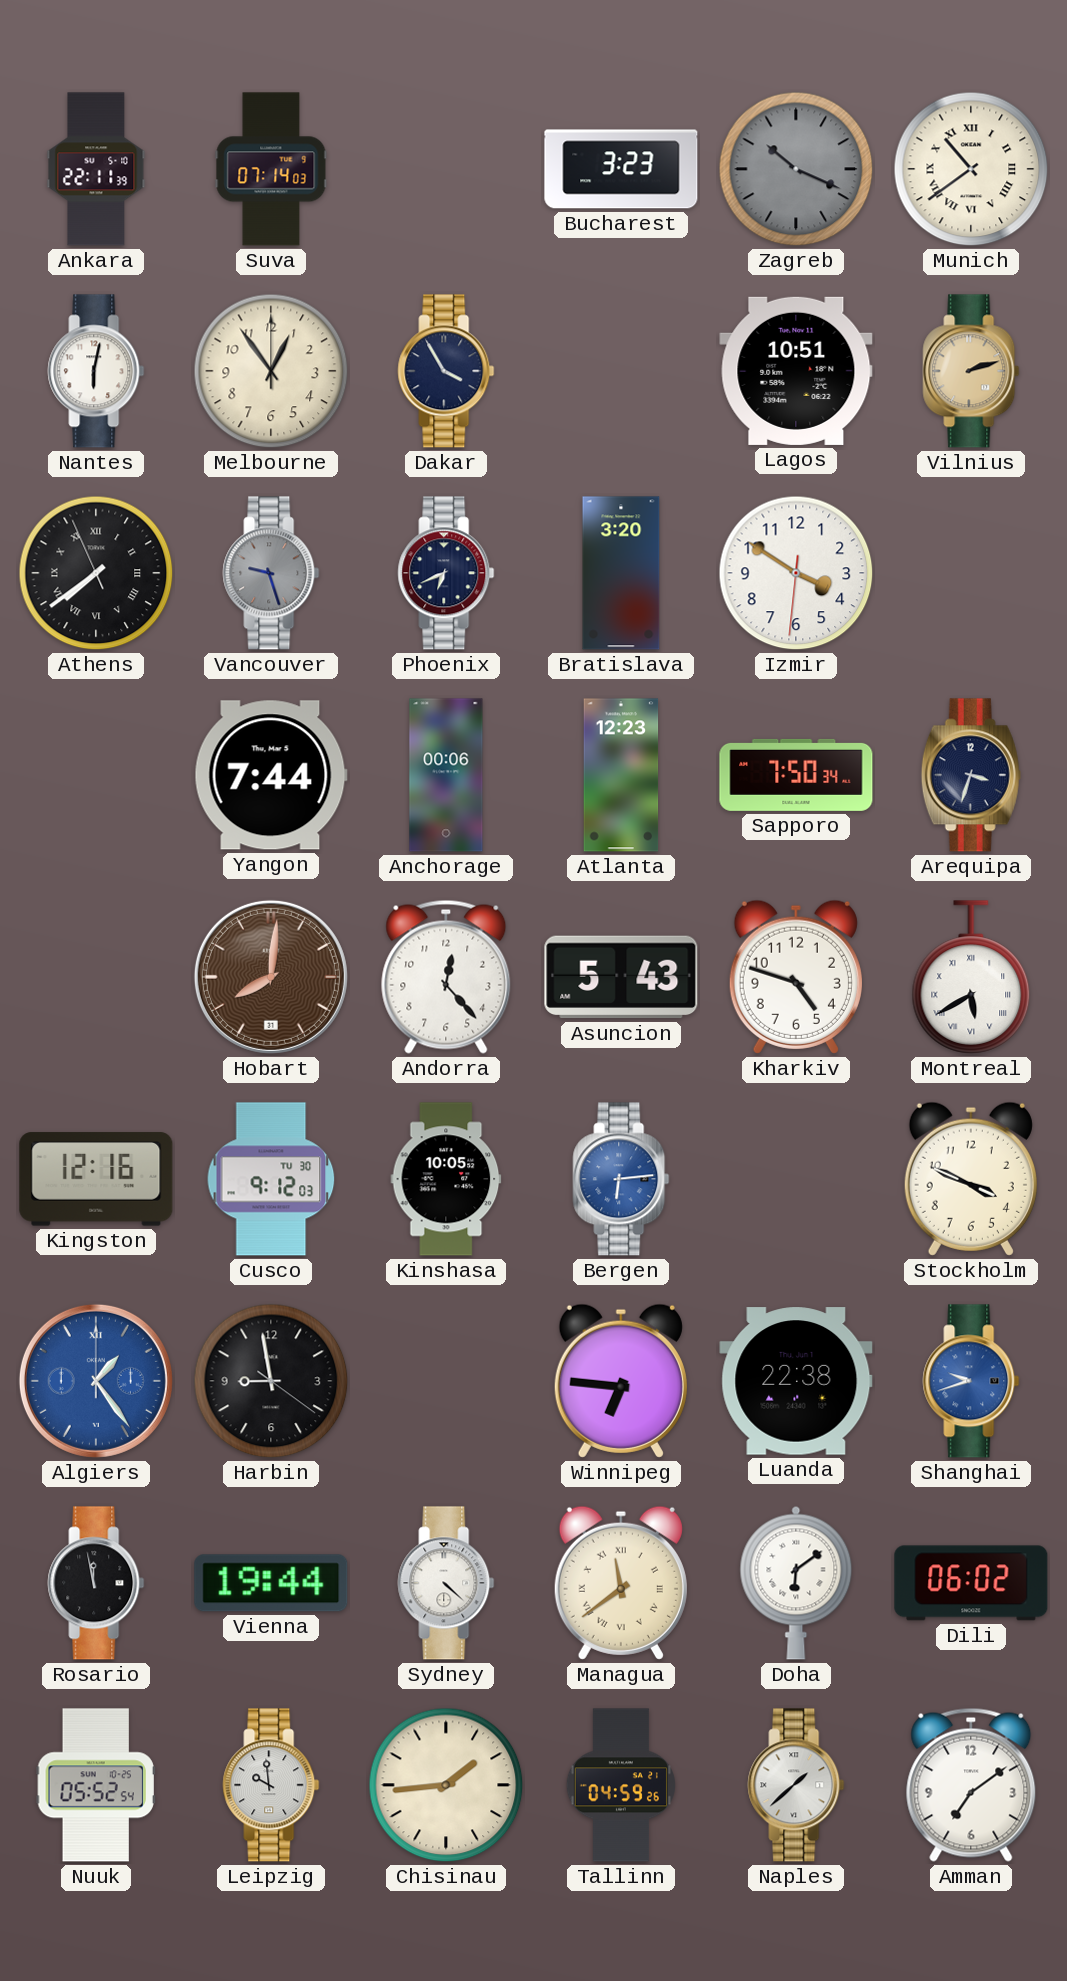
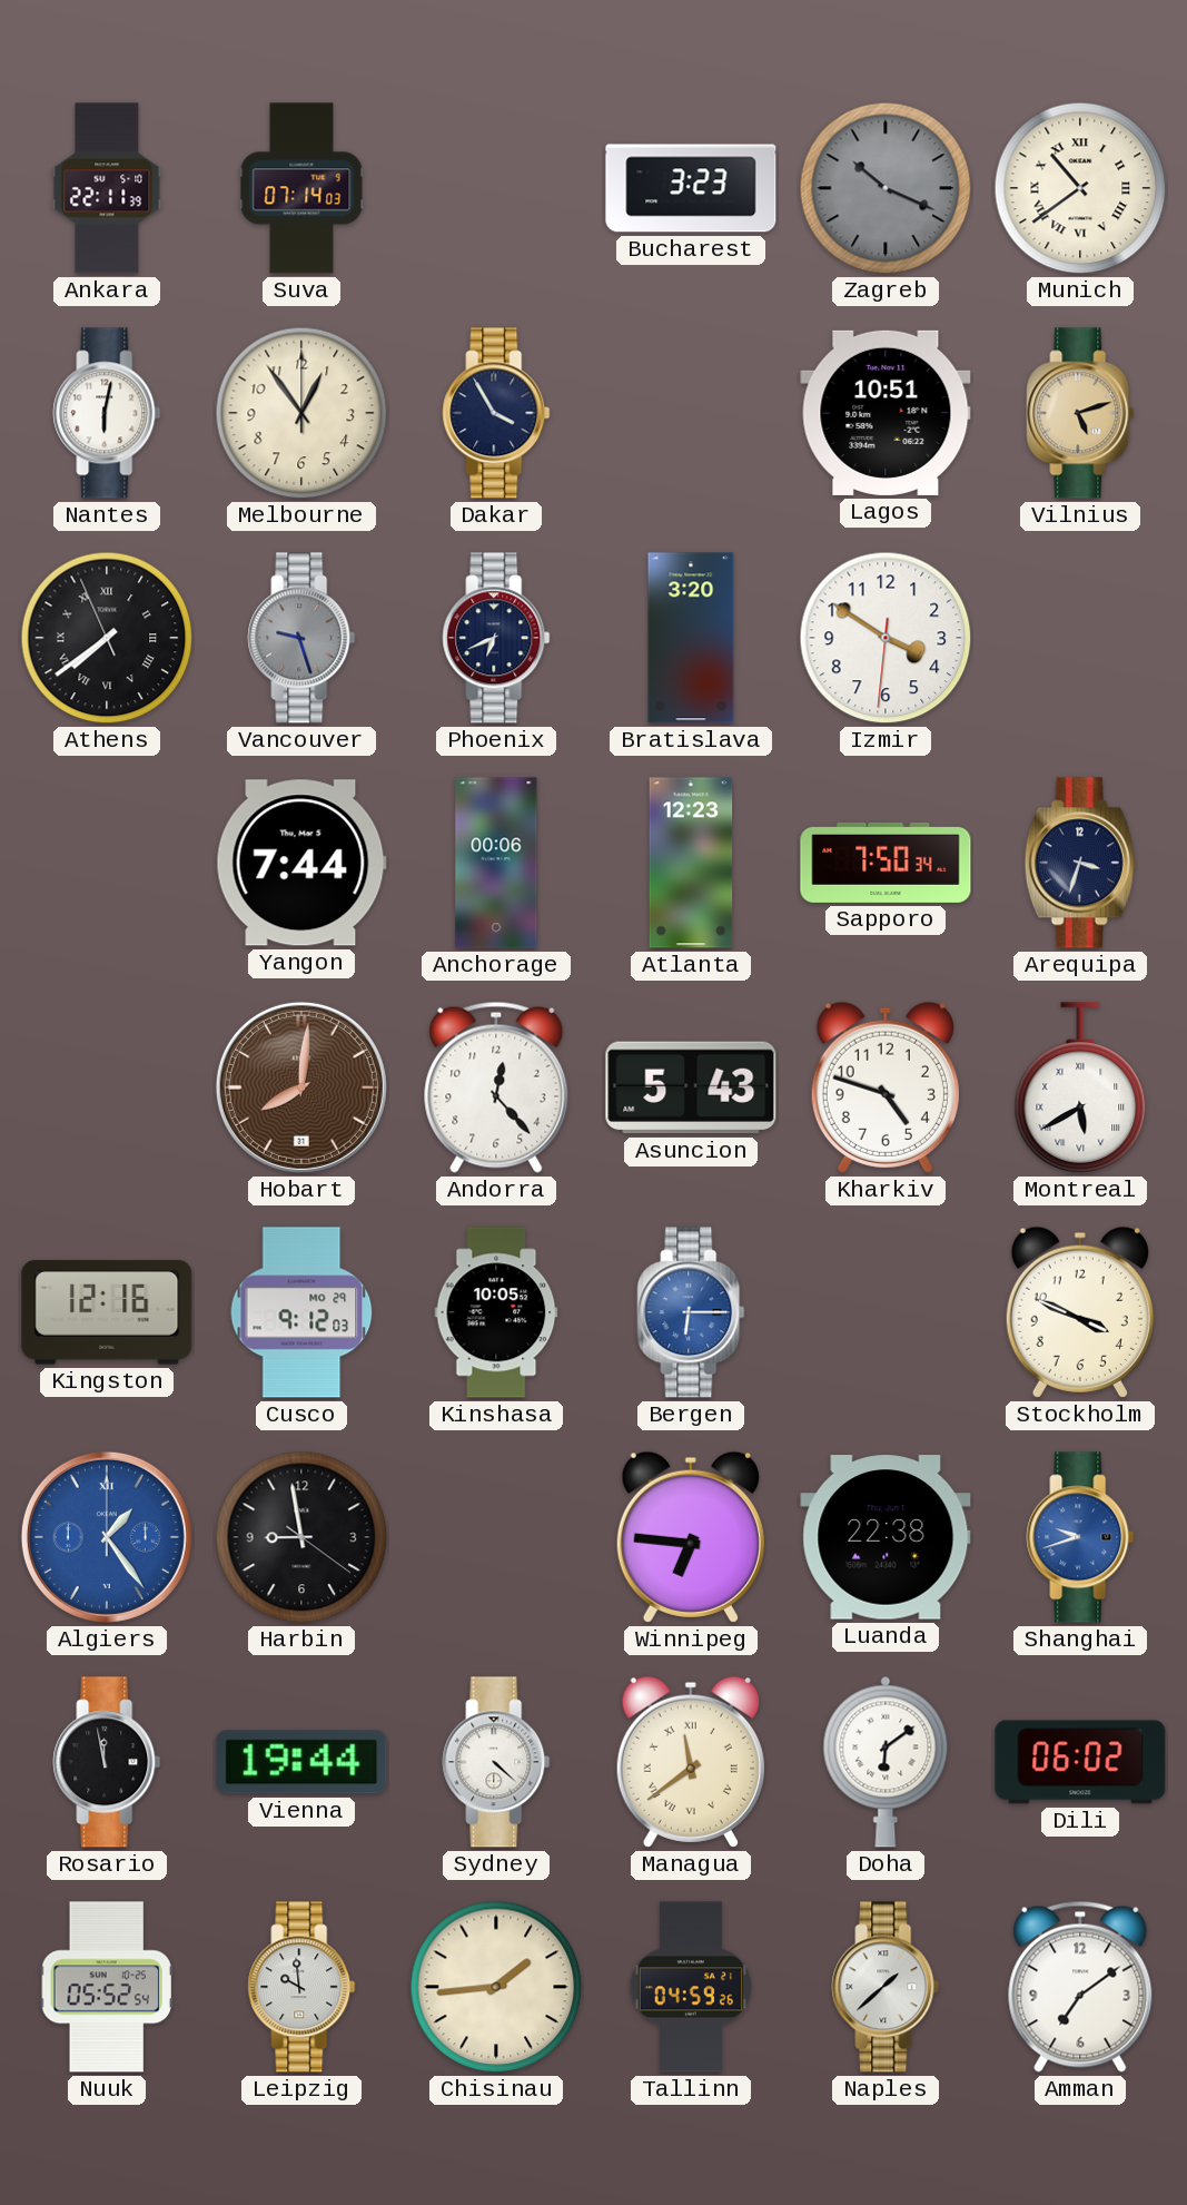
Vilnius: 2:12 -> 5:12 (1080, 413)
Cusco date: TU 30 -> MO 29 (301, 1312)
Bergen: 6:14 -> 6:15 (691, 1312)
